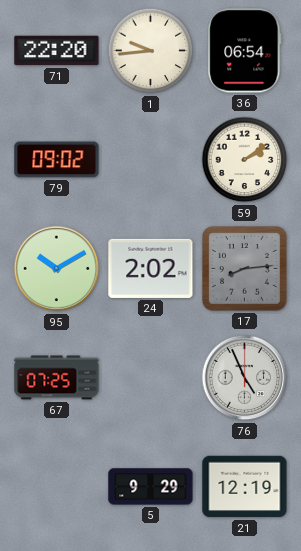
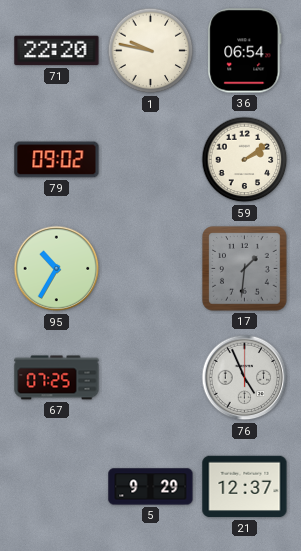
1: 9:44 -> 9:47 (151, 51)
95: 10:10 -> 10:35 (57, 269)
24: 2:02 -> none (151, 268)
17: 8:14 -> 1:31 (245, 269)
21: 12:19 -> 12:37 (245, 487)
